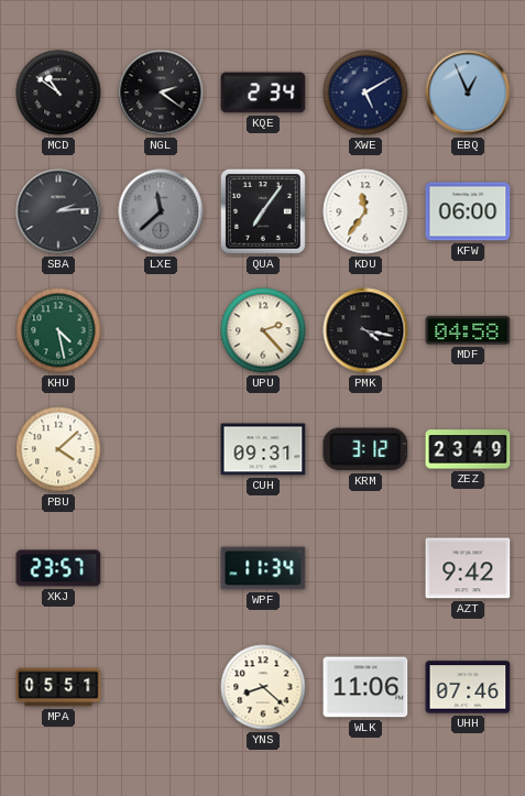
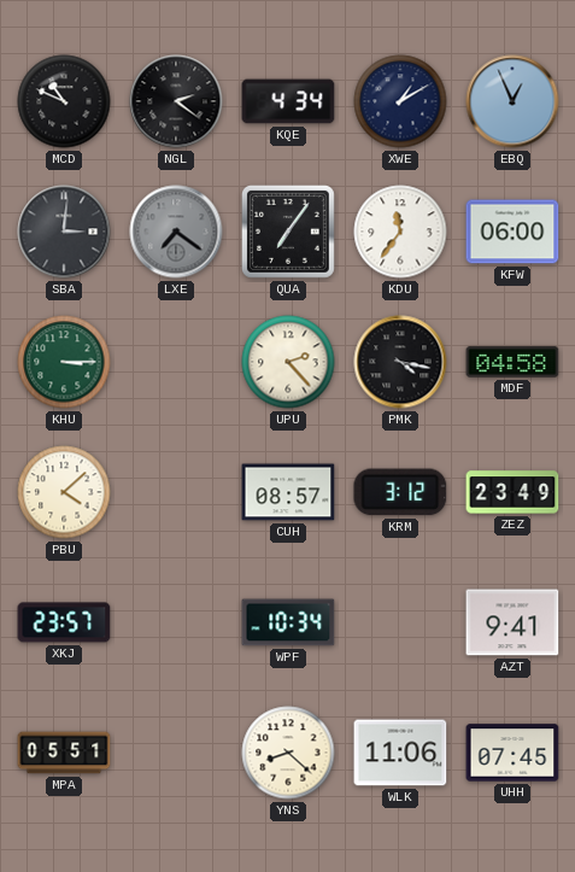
MCD: 10:51 -> 10:49 (64, 101)
KQE: 2:34 -> 4:34 (288, 101)
XWE: 5:10 -> 1:10 (400, 101)
SBA: 2:14 -> 3:01 (64, 232)
LXE: 11:38 -> 7:21 (176, 232)
KHU: 4:28 -> 3:15 (64, 362)
CUH: 09:31 -> 08:57 (288, 492)
WPF: 11:34 -> 10:34 (288, 622)
AZT: 9:42 -> 9:41 (512, 622)
UHH: 07:46 -> 07:45 (512, 753)
